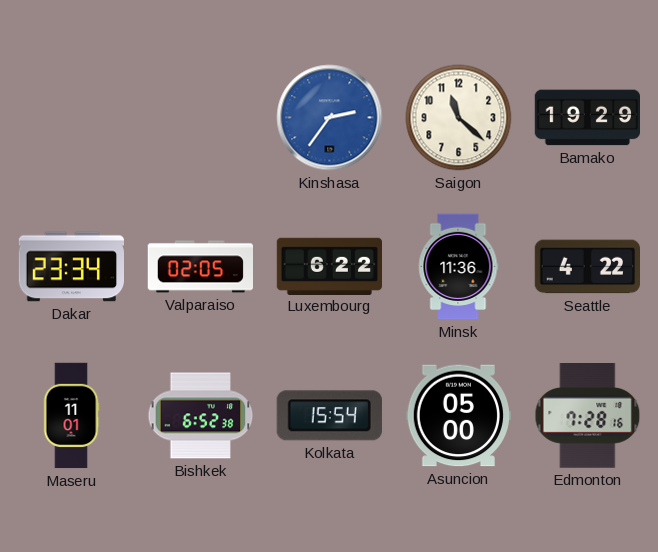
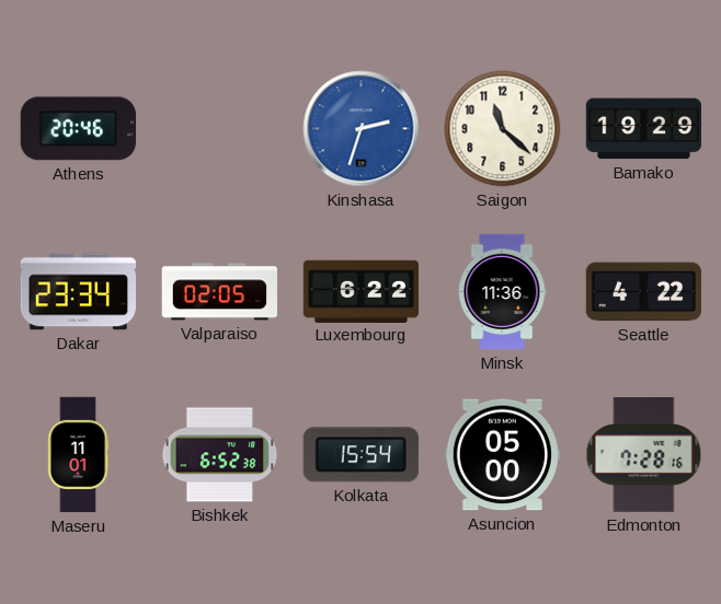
Athens: none -> 20:46 (78, 129)
Kinshasa: 2:36 -> 2:33 (362, 129)
